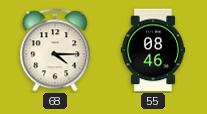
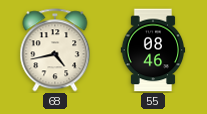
68: 4:15 -> 4:43 (55, 50)
